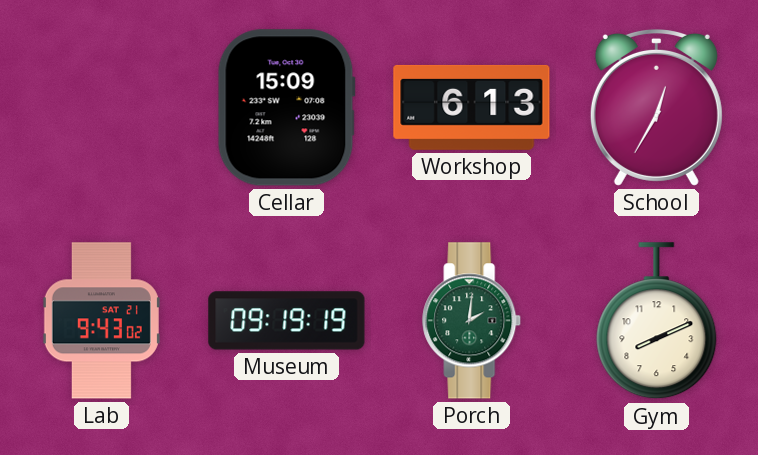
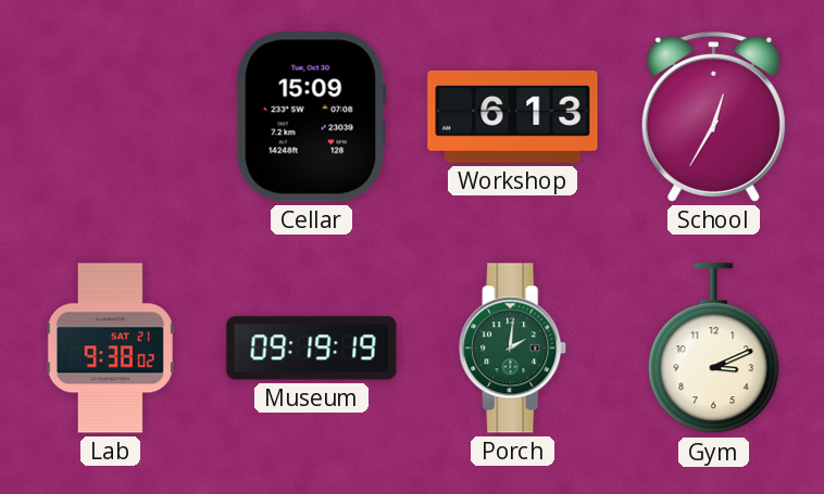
Lab: 9:43 -> 9:38 (110, 349)
Gym: 8:11 -> 3:11 (714, 349)
